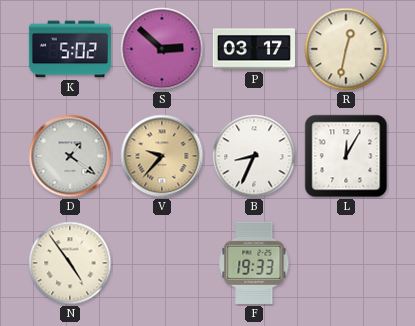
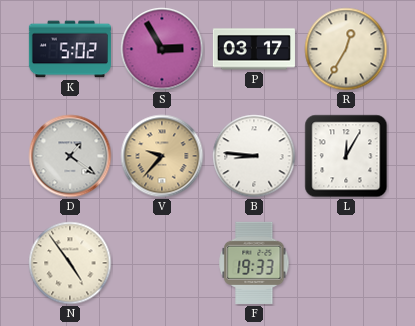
S: 2:52 -> 2:55 (162, 49)
R: 12:32 -> 12:35 (346, 49)
B: 8:34 -> 8:46 (254, 156)
